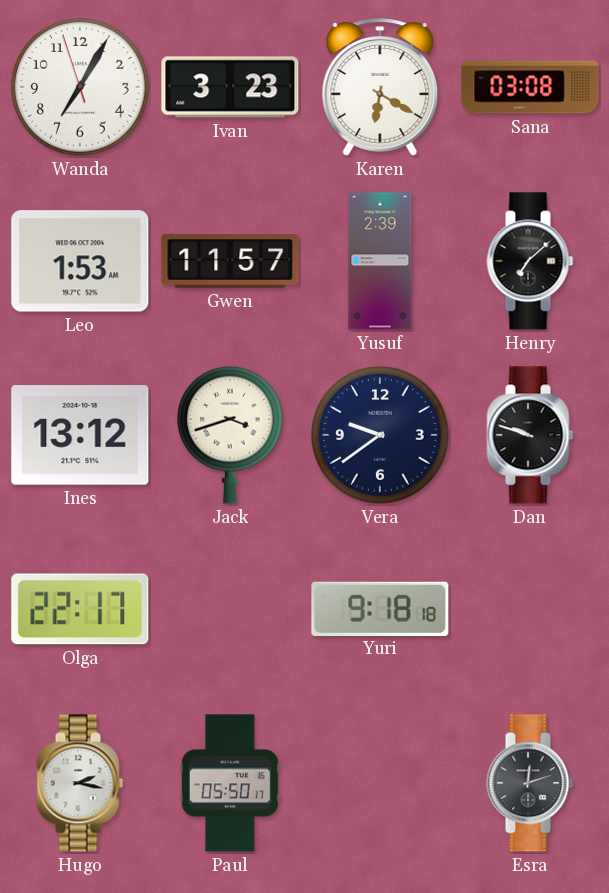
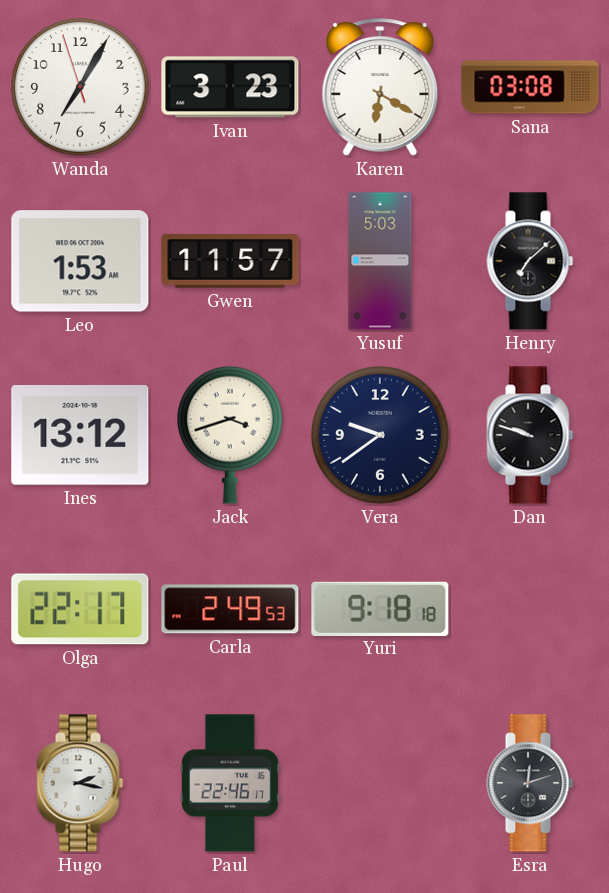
Yusuf: 2:39 -> 5:03 (380, 261)
Carla: none -> 2:49 (230, 609)
Paul: 05:50 -> 22:46 (230, 783)
